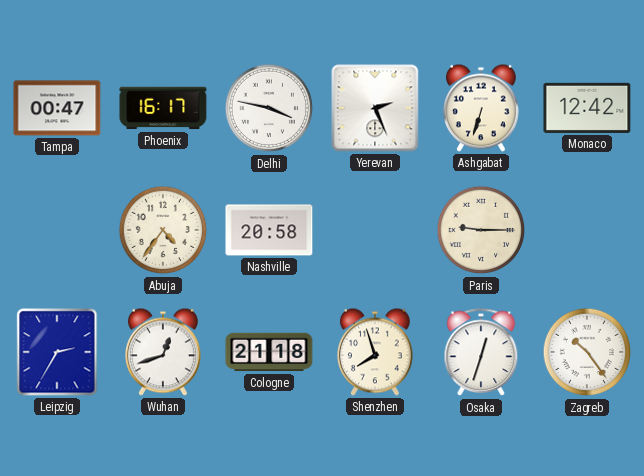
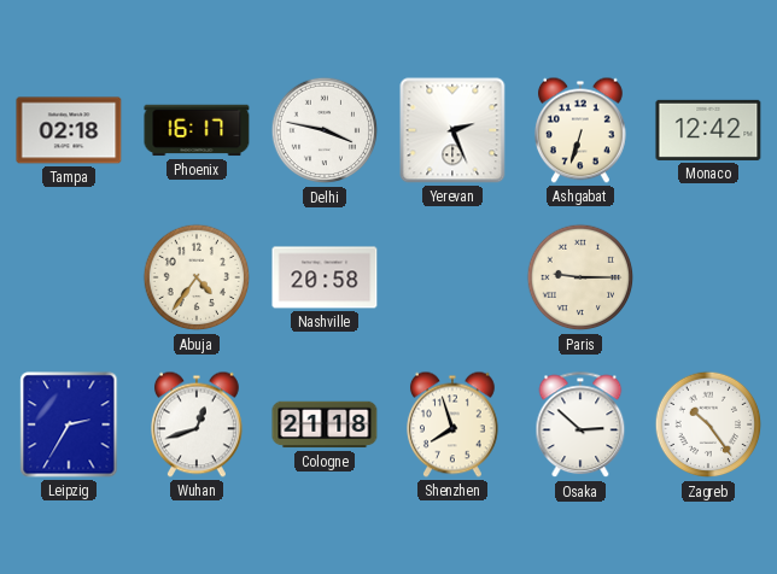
Tampa: 00:47 -> 02:18 (69, 130)
Osaka: 12:33 -> 2:52 (580, 426)
